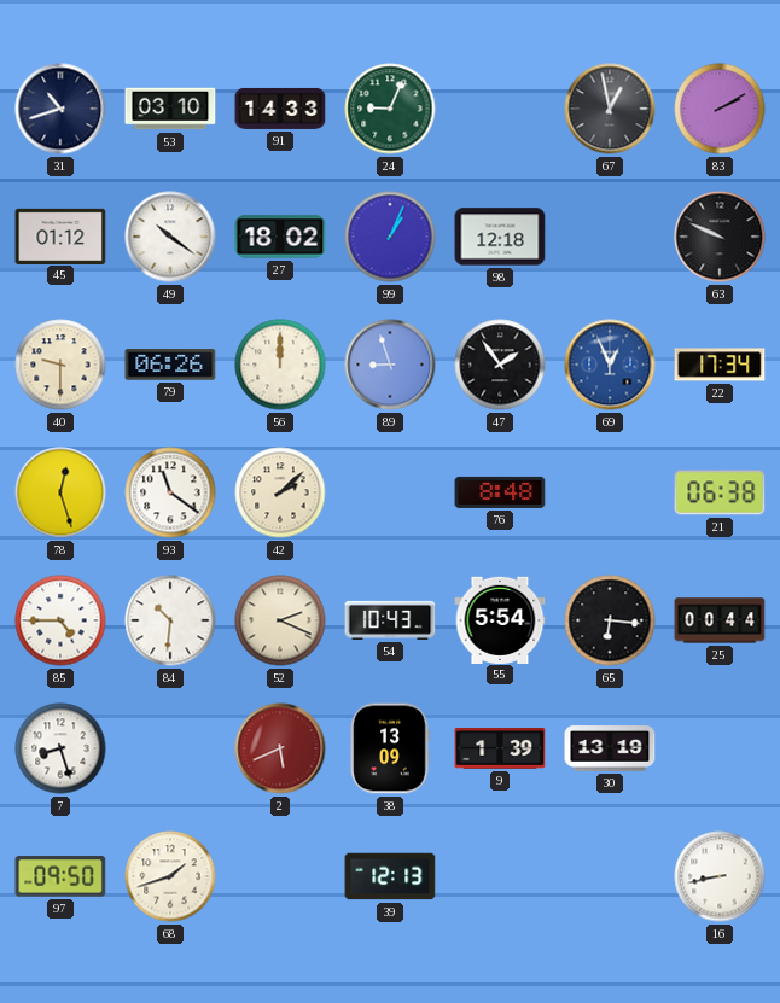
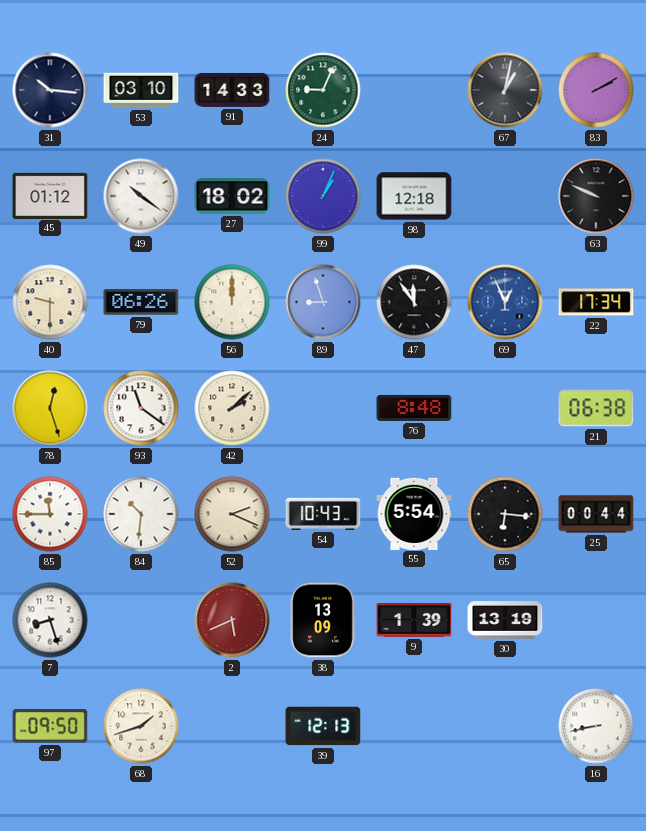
31: 10:42 -> 10:16 (50, 90)
67: 12:58 -> 1:02 (505, 90)
47: 1:54 -> 11:54 (414, 302)
85: 4:45 -> 11:45 (50, 514)
